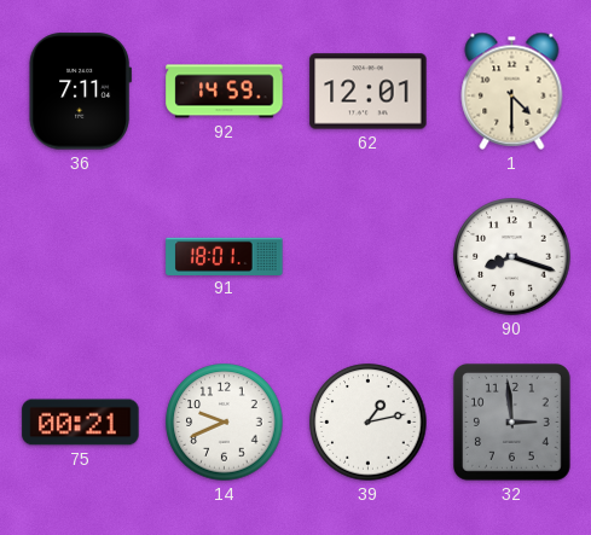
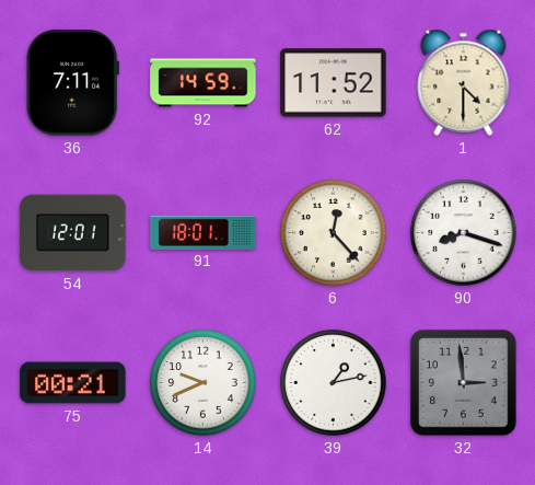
62: 12:01 -> 11:52 (334, 83)
54: none -> 12:01 (73, 233)
6: none -> 12:23 (334, 233)
